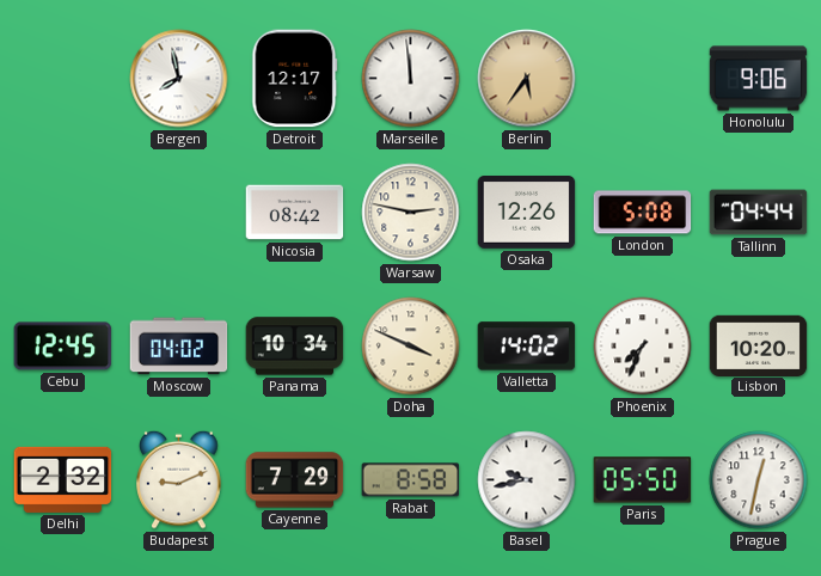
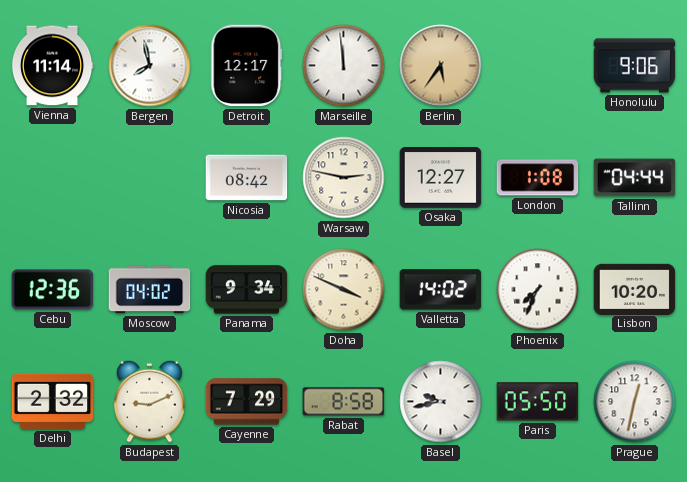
Vienna: none -> 11:14 (52, 66)
Osaka: 12:26 -> 12:27 (441, 178)
London: 5:08 -> 1:08 (538, 178)
Cebu: 12:45 -> 12:36 (53, 290)
Panama: 10:34 -> 9:34 (247, 290)
